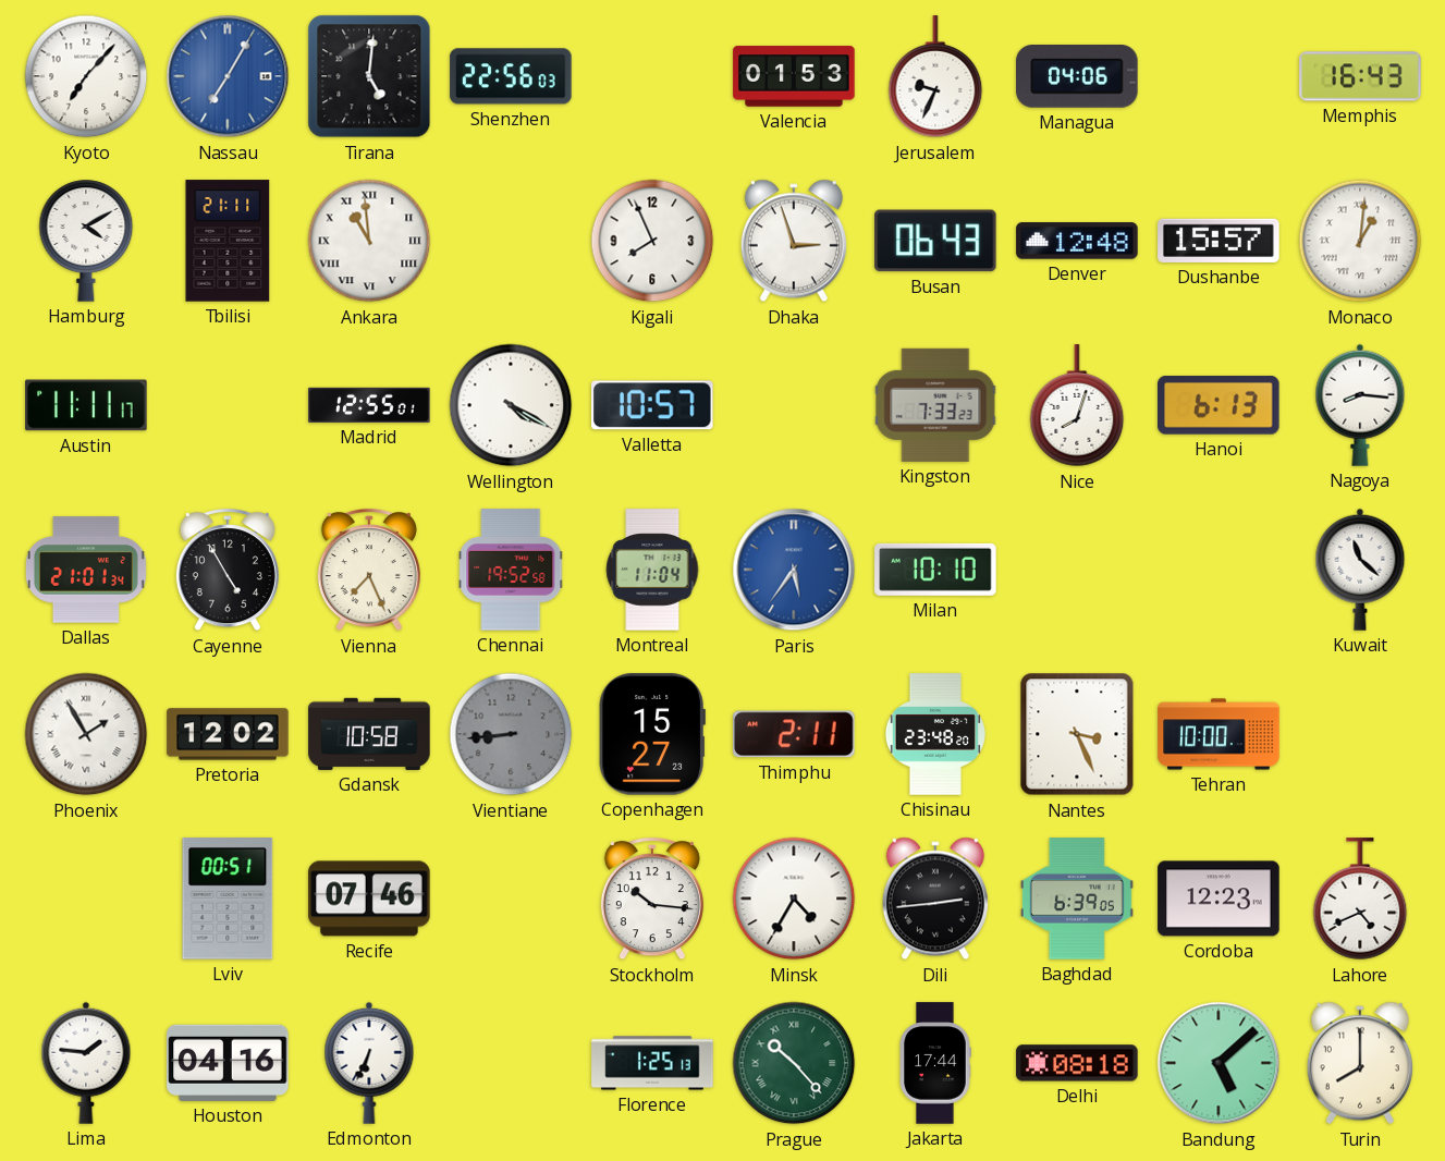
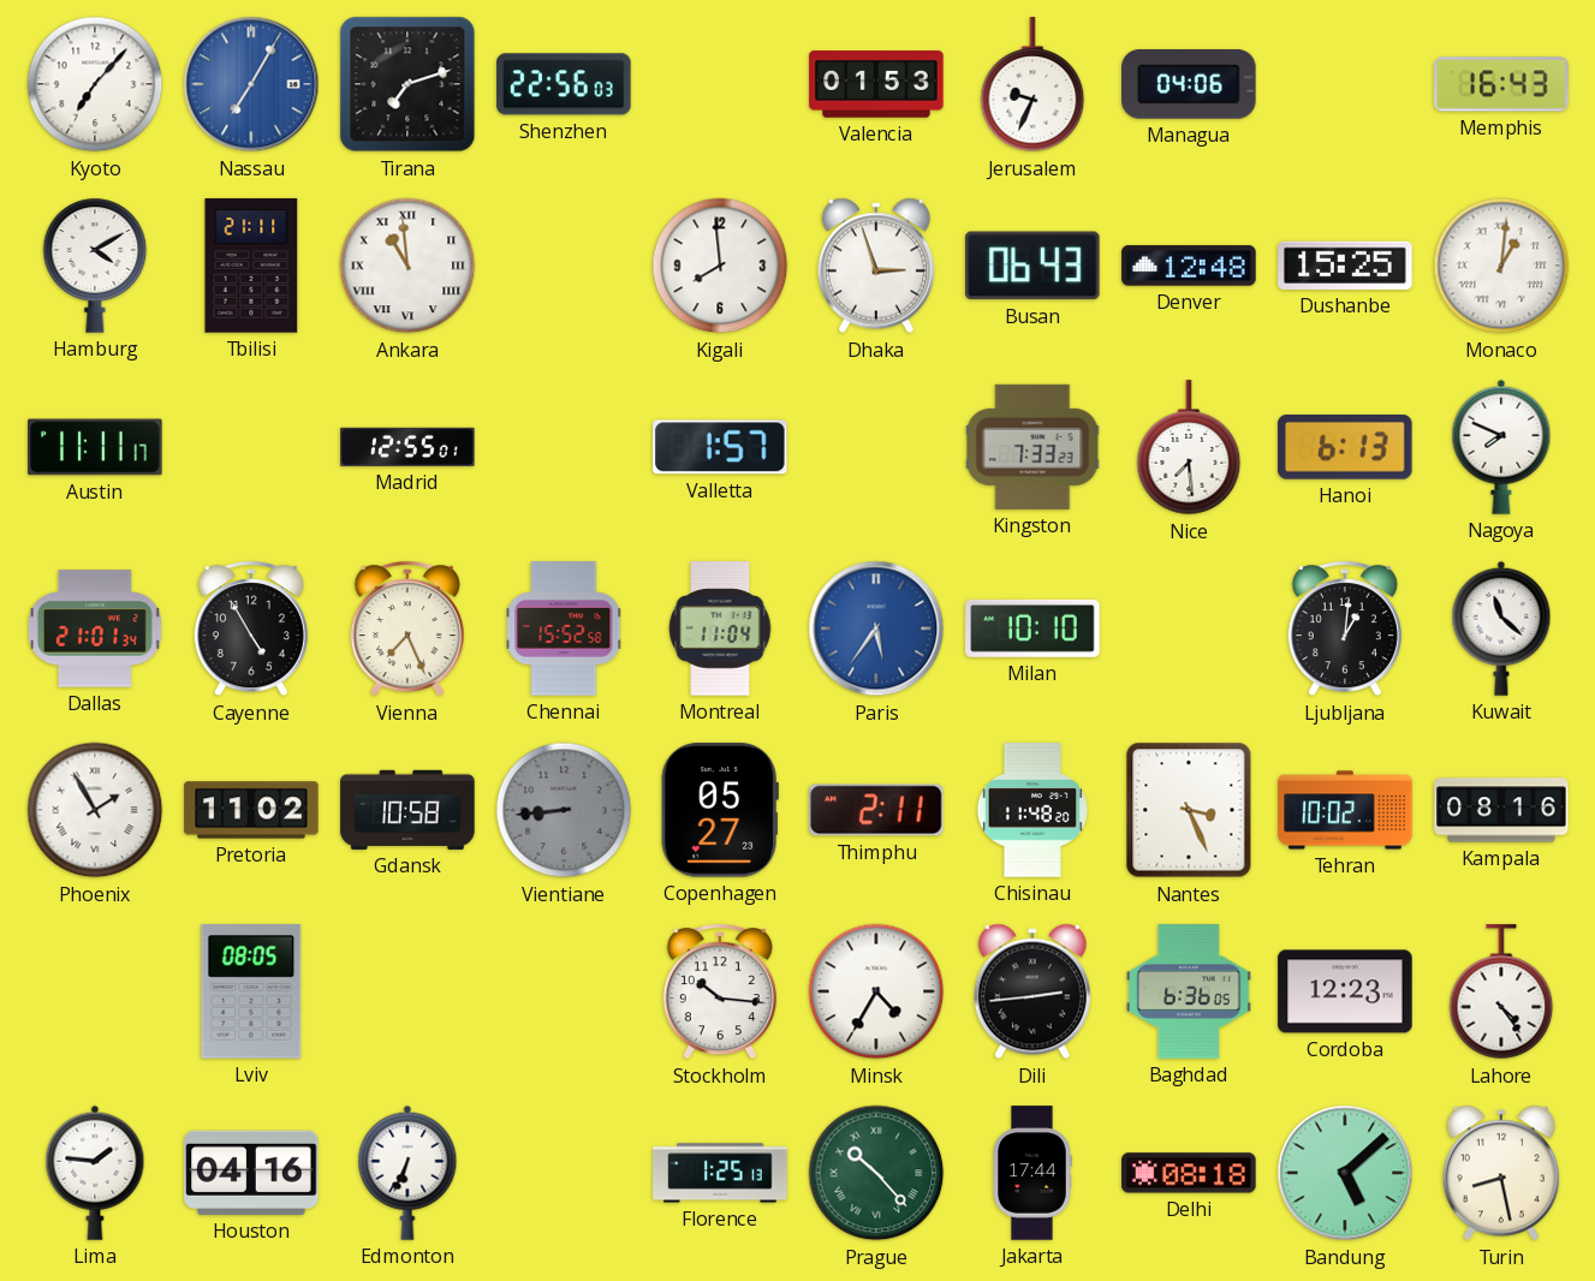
Tirana: 5:01 -> 7:12 (407, 84)
Kigali: 7:56 -> 7:59 (720, 266)
Dushanbe: 15:57 -> 15:25 (1345, 266)
Wellington: 4:20 -> none (511, 405)
Valletta: 10:57 -> 1:57 (721, 447)
Nice: 8:03 -> 7:29 (1189, 448)
Nagoya: 8:16 -> 7:49 (1501, 447)
Chennai: 19:52 -> 15:52 (565, 628)
Ljubljana: none -> 1:01 (1345, 630)
Pretoria: 12:02 -> 11:02 (251, 810)
Copenhagen: 15:27 -> 05:27 (720, 810)
Chisinau: 23:48 -> 11:48 (1032, 810)
Tehran: 10:00 -> 10:02 (1345, 810)
Kampala: none -> 08:16 (1501, 810)
Lviv: 00:51 -> 08:05 (251, 991)
Recife: 07:46 -> none (369, 899)
Baghdad: 6:39 -> 6:36 (1189, 991)
Lahore: 4:41 -> 4:24 (1501, 993)
Turin: 8:00 -> 8:28 (1501, 1173)
